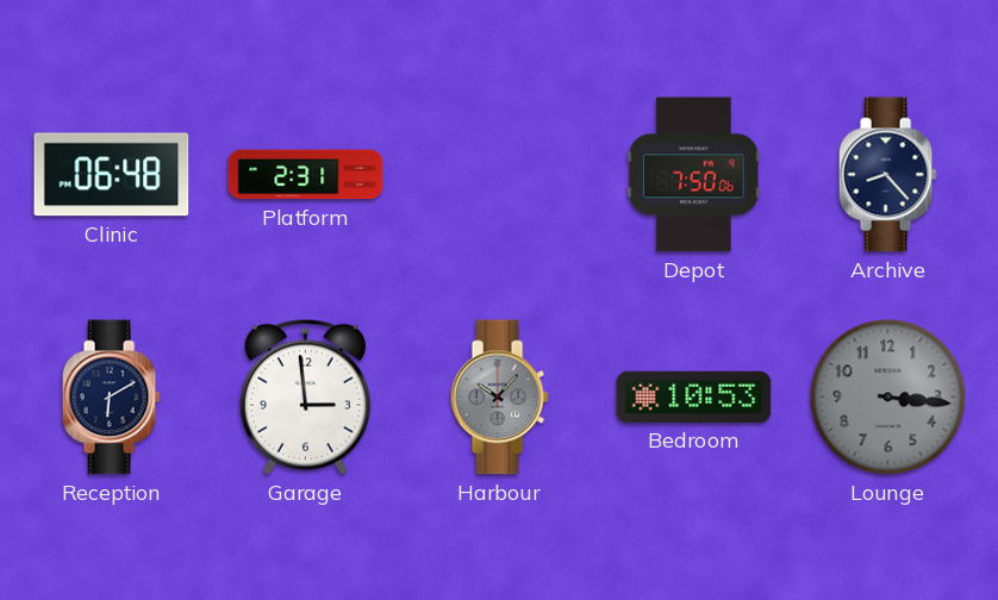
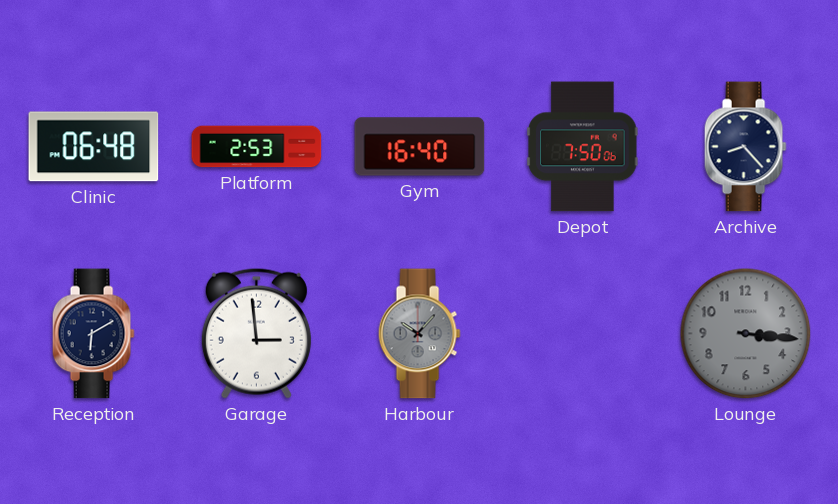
Platform: 2:31 -> 2:53 (257, 147)
Gym: none -> 16:40 (420, 147)
Bedroom: 10:53 -> none (694, 396)
